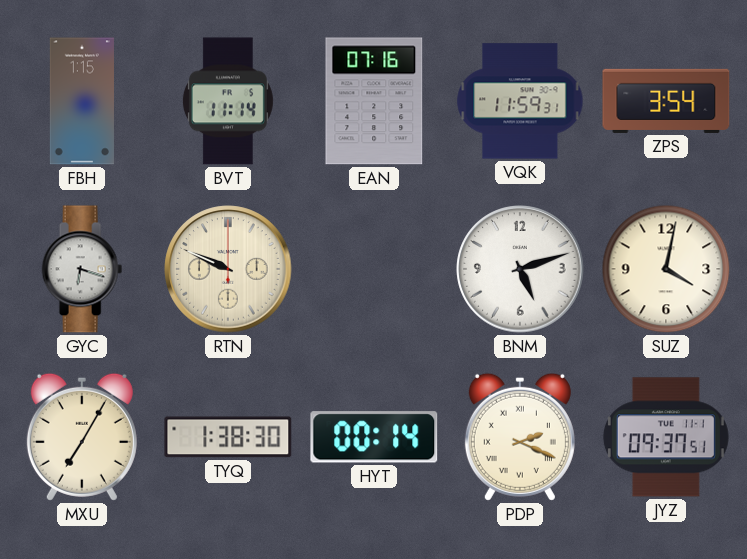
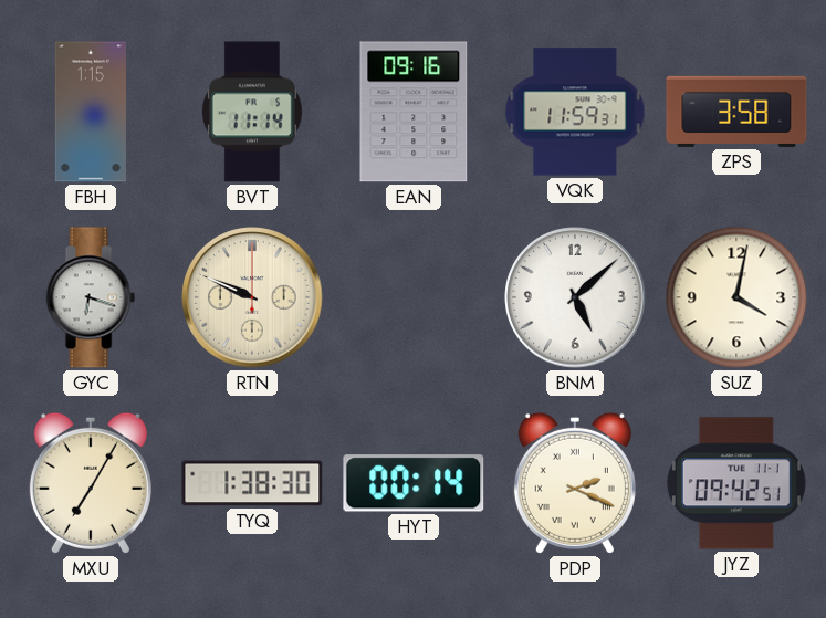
EAN: 07:16 -> 09:16 (414, 112)
ZPS: 3:54 -> 3:58 (736, 112)
BNM: 5:12 -> 5:08 (575, 297)
JYZ: 09:37 -> 09:42 (736, 483)
